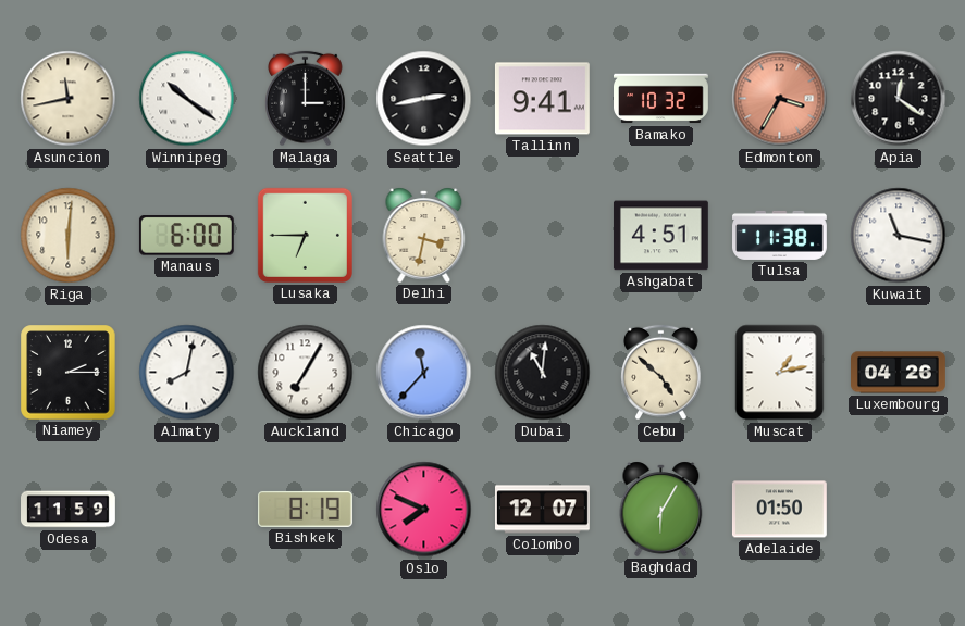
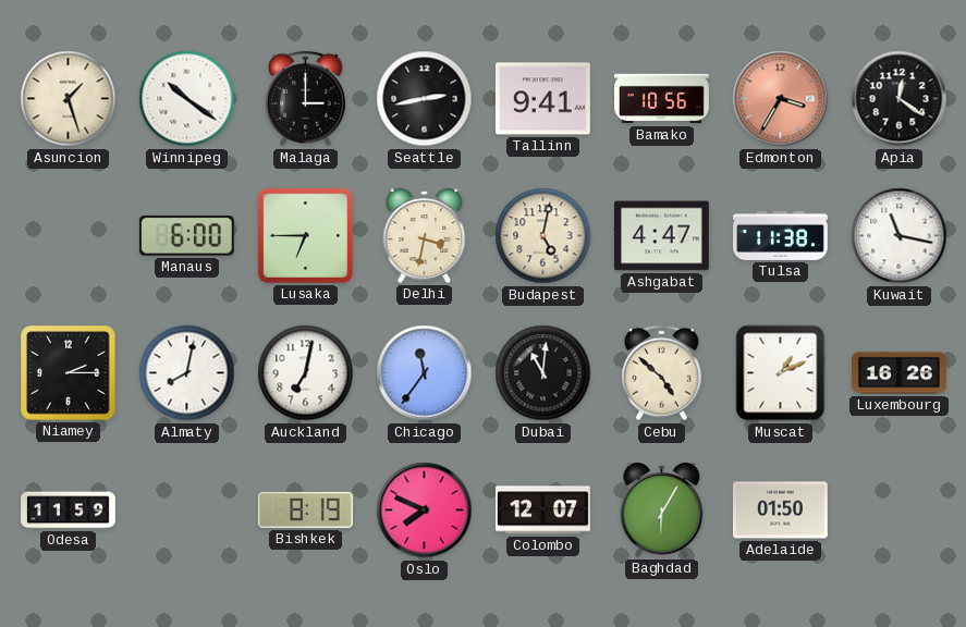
Asuncion: 11:43 -> 1:27 (69, 99)
Bamako: 10:32 -> 10:56 (662, 99)
Riga: 6:01 -> none (69, 236)
Budapest: none -> 5:02 (543, 236)
Ashgabat: 4:51 -> 4:47 (661, 236)
Auckland: 7:05 -> 7:02 (306, 373)
Chicago: 11:37 -> 11:36 (425, 373)
Muscat: 1:13 -> 1:11 (781, 373)
Luxembourg: 04:26 -> 16:26 (900, 373)
